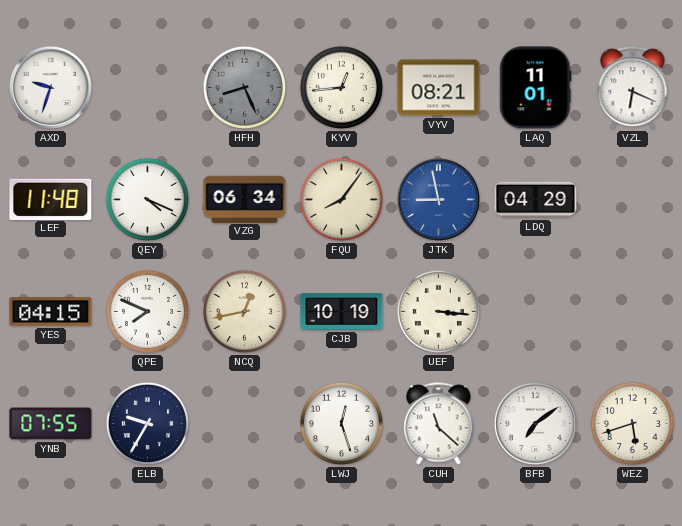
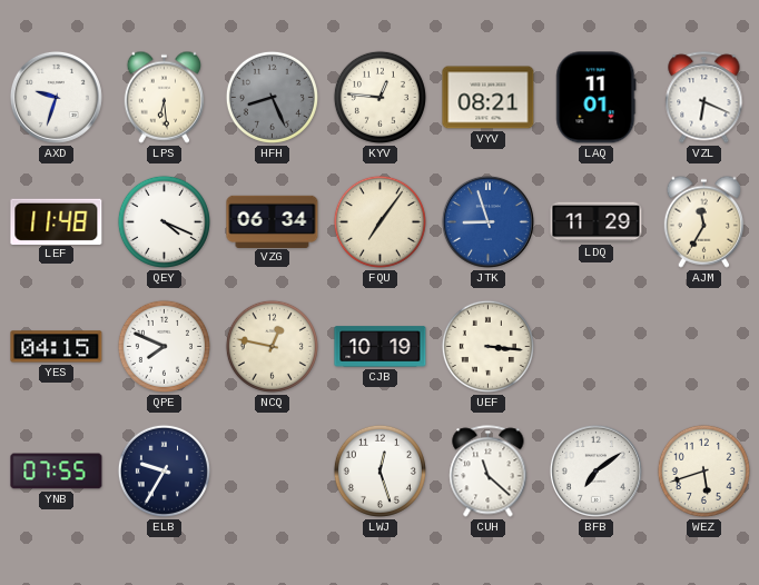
LPS: none -> 6:29 (165, 97)
KYV: 12:44 -> 12:46 (379, 97)
FQU: 8:06 -> 7:06 (379, 221)
JTK: 8:58 -> 8:57 (487, 221)
LDQ: 04:29 -> 11:29 (597, 222)
AJM: none -> 11:35 (704, 221)
NCQ: 12:43 -> 12:47 (272, 346)
